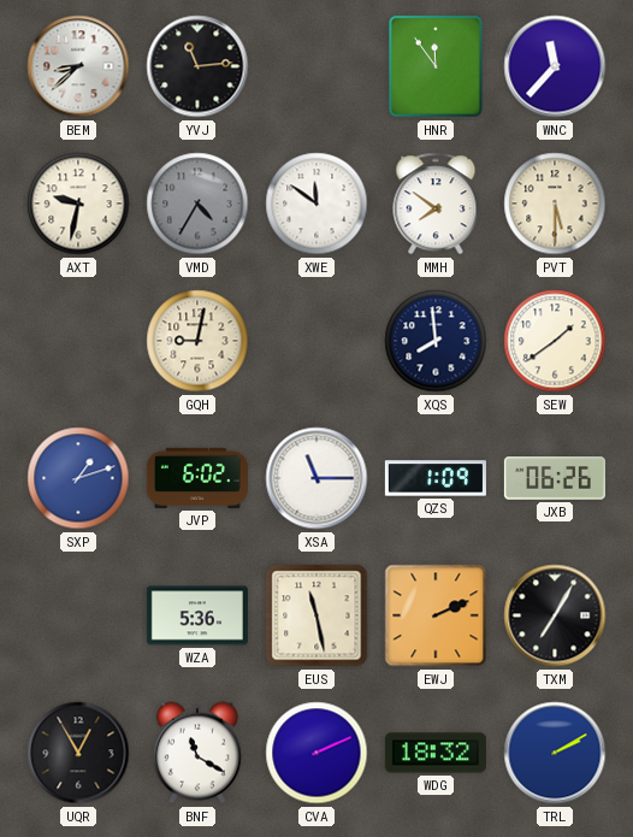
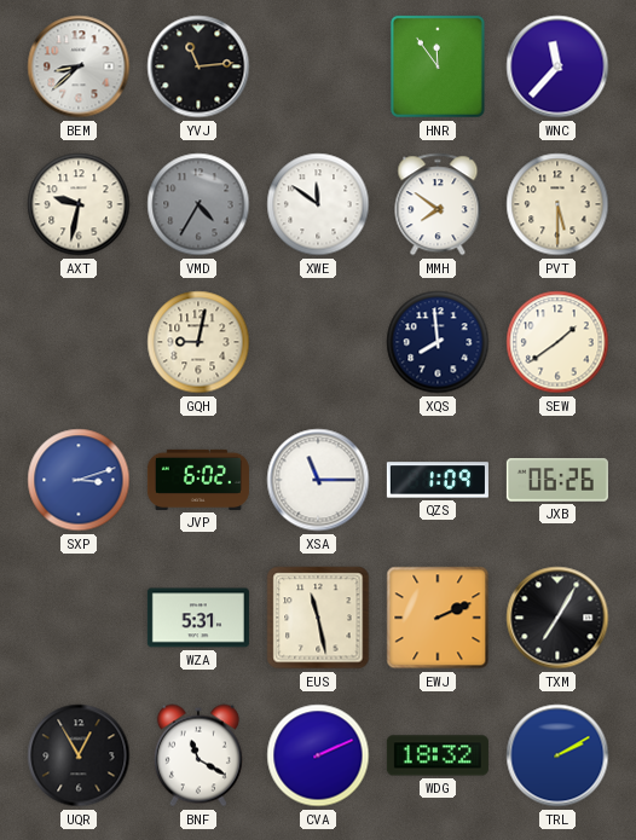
SXP: 1:12 -> 3:12 (79, 480)
WZA: 5:36 -> 5:31 (198, 618)
